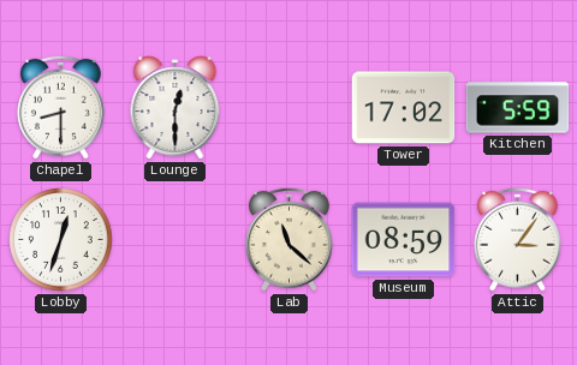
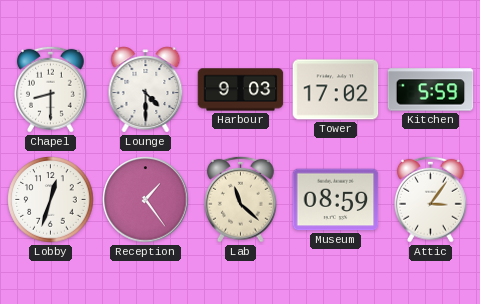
Lounge: 12:30 -> 4:30 (146, 90)
Harbour: none -> 9:03 (241, 90)
Reception: none -> 1:24 (146, 200)
